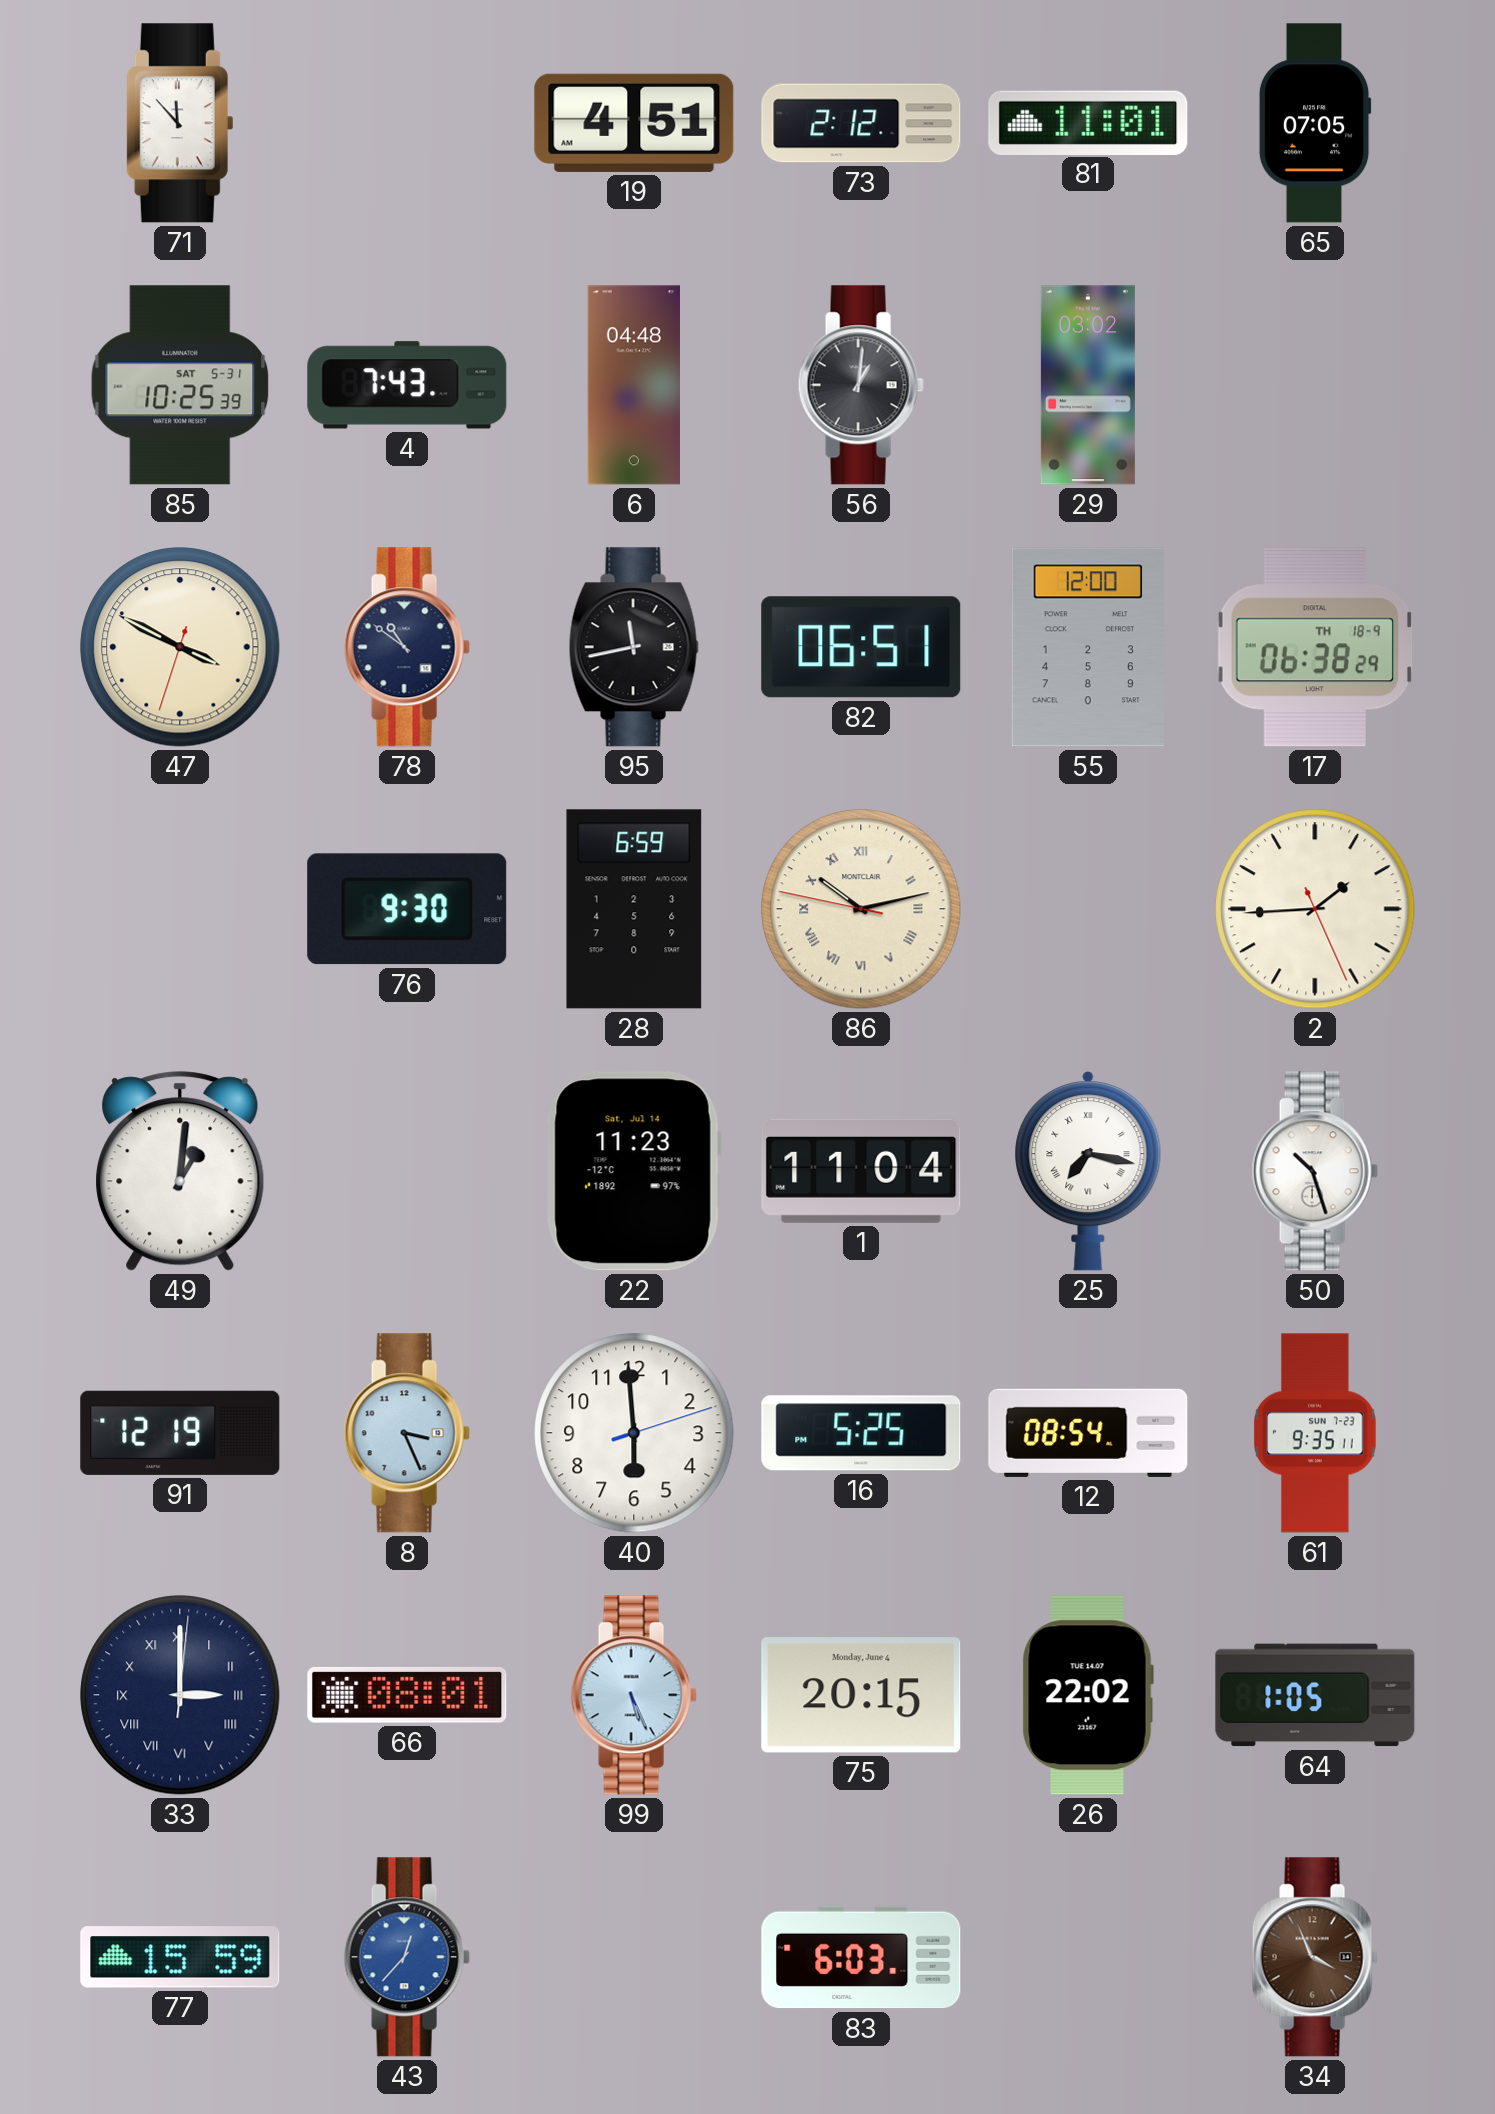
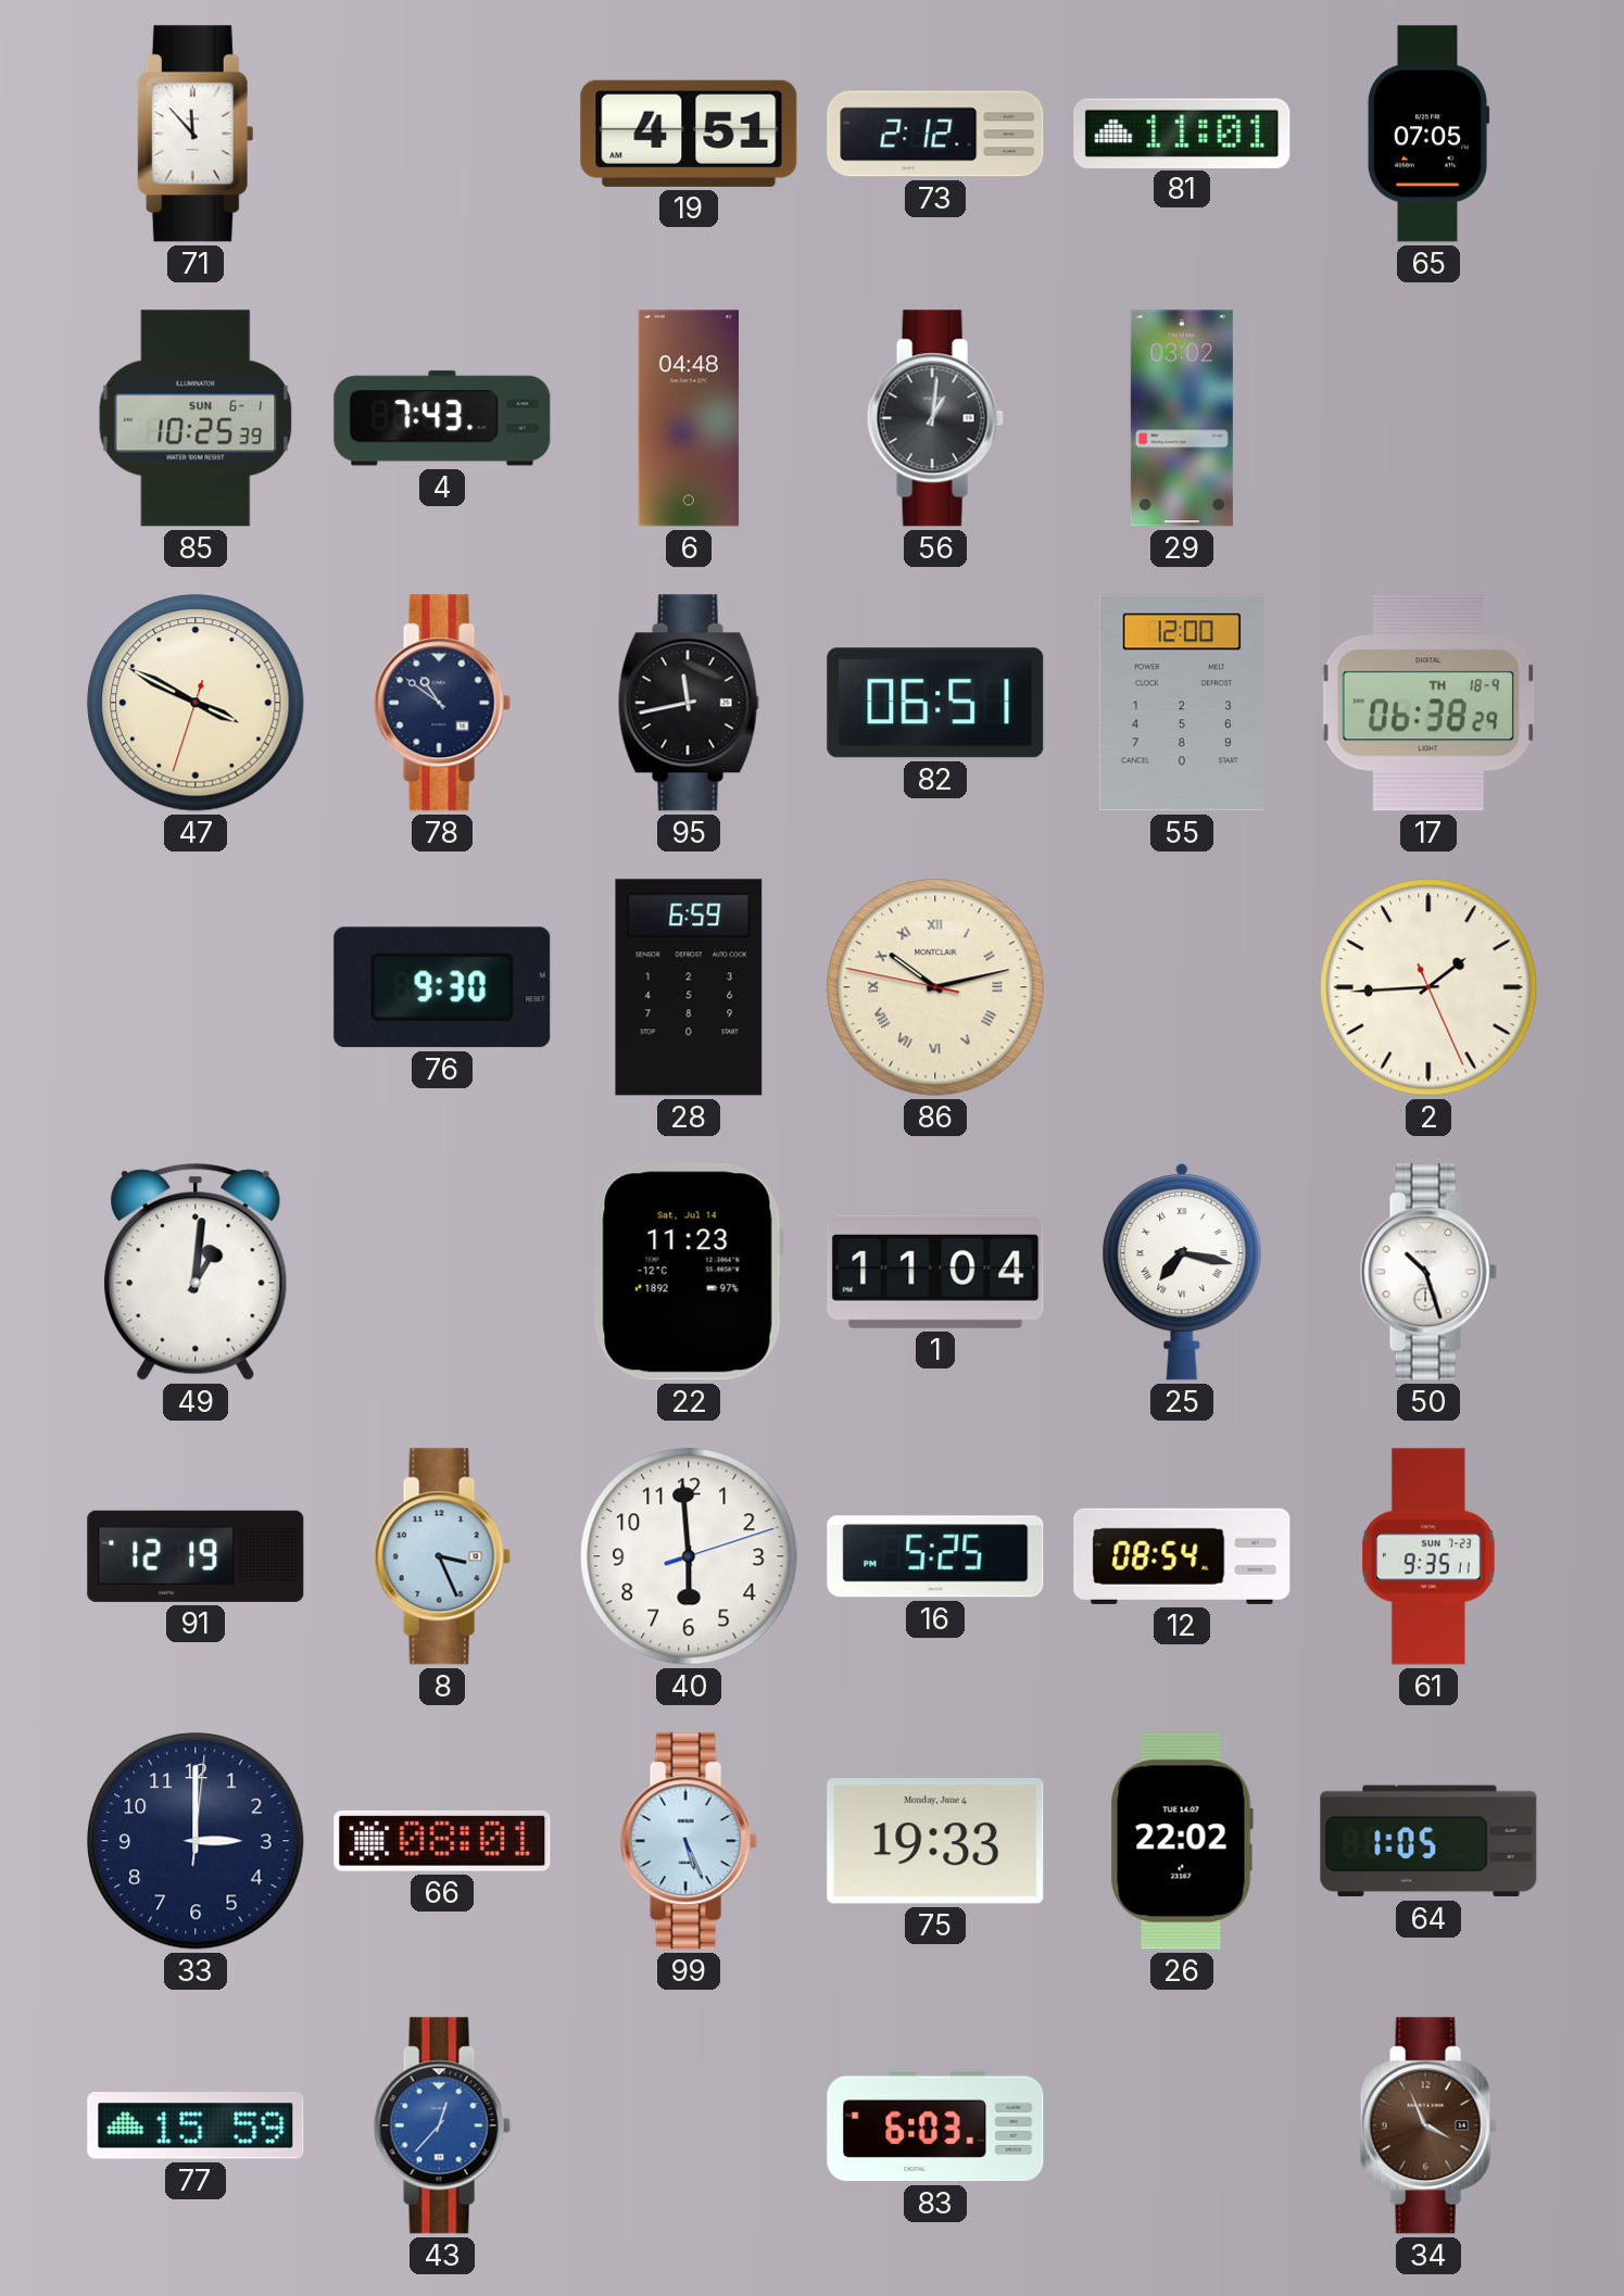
85 date: SAT 5-31 -> SUN 6-1 (196, 418)
33 numerals: Roman -> Arabic (196, 1841)
75: 20:15 -> 19:33 (935, 1841)
